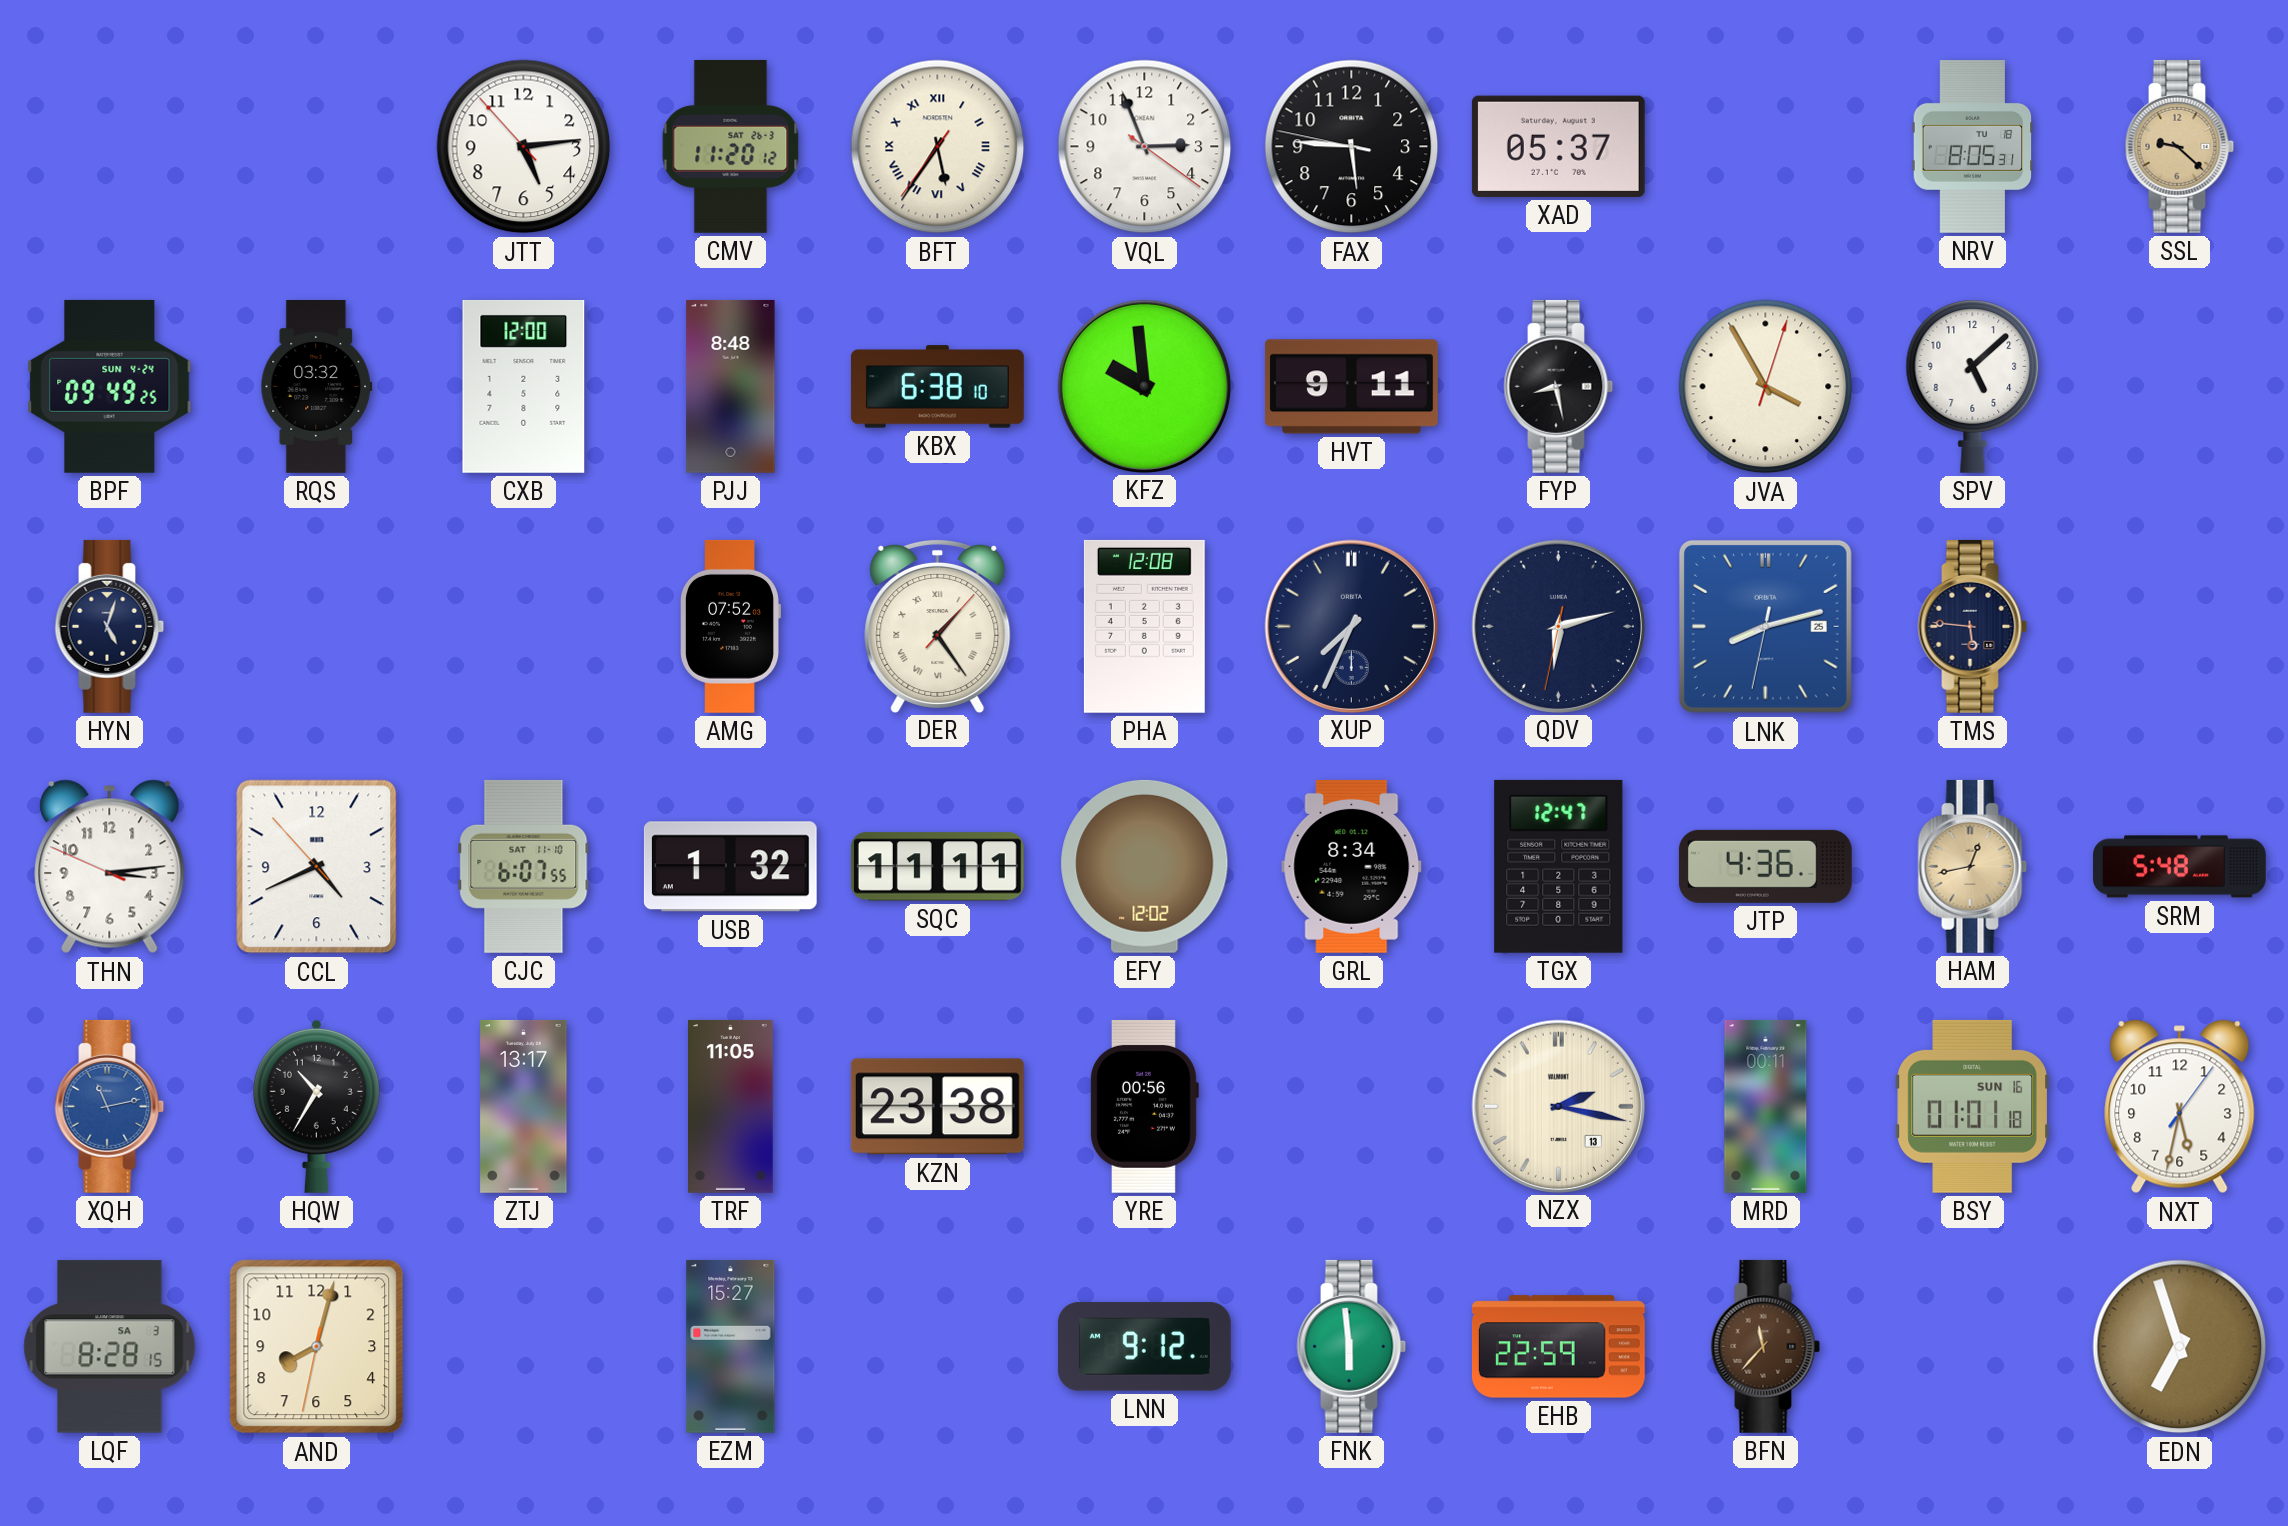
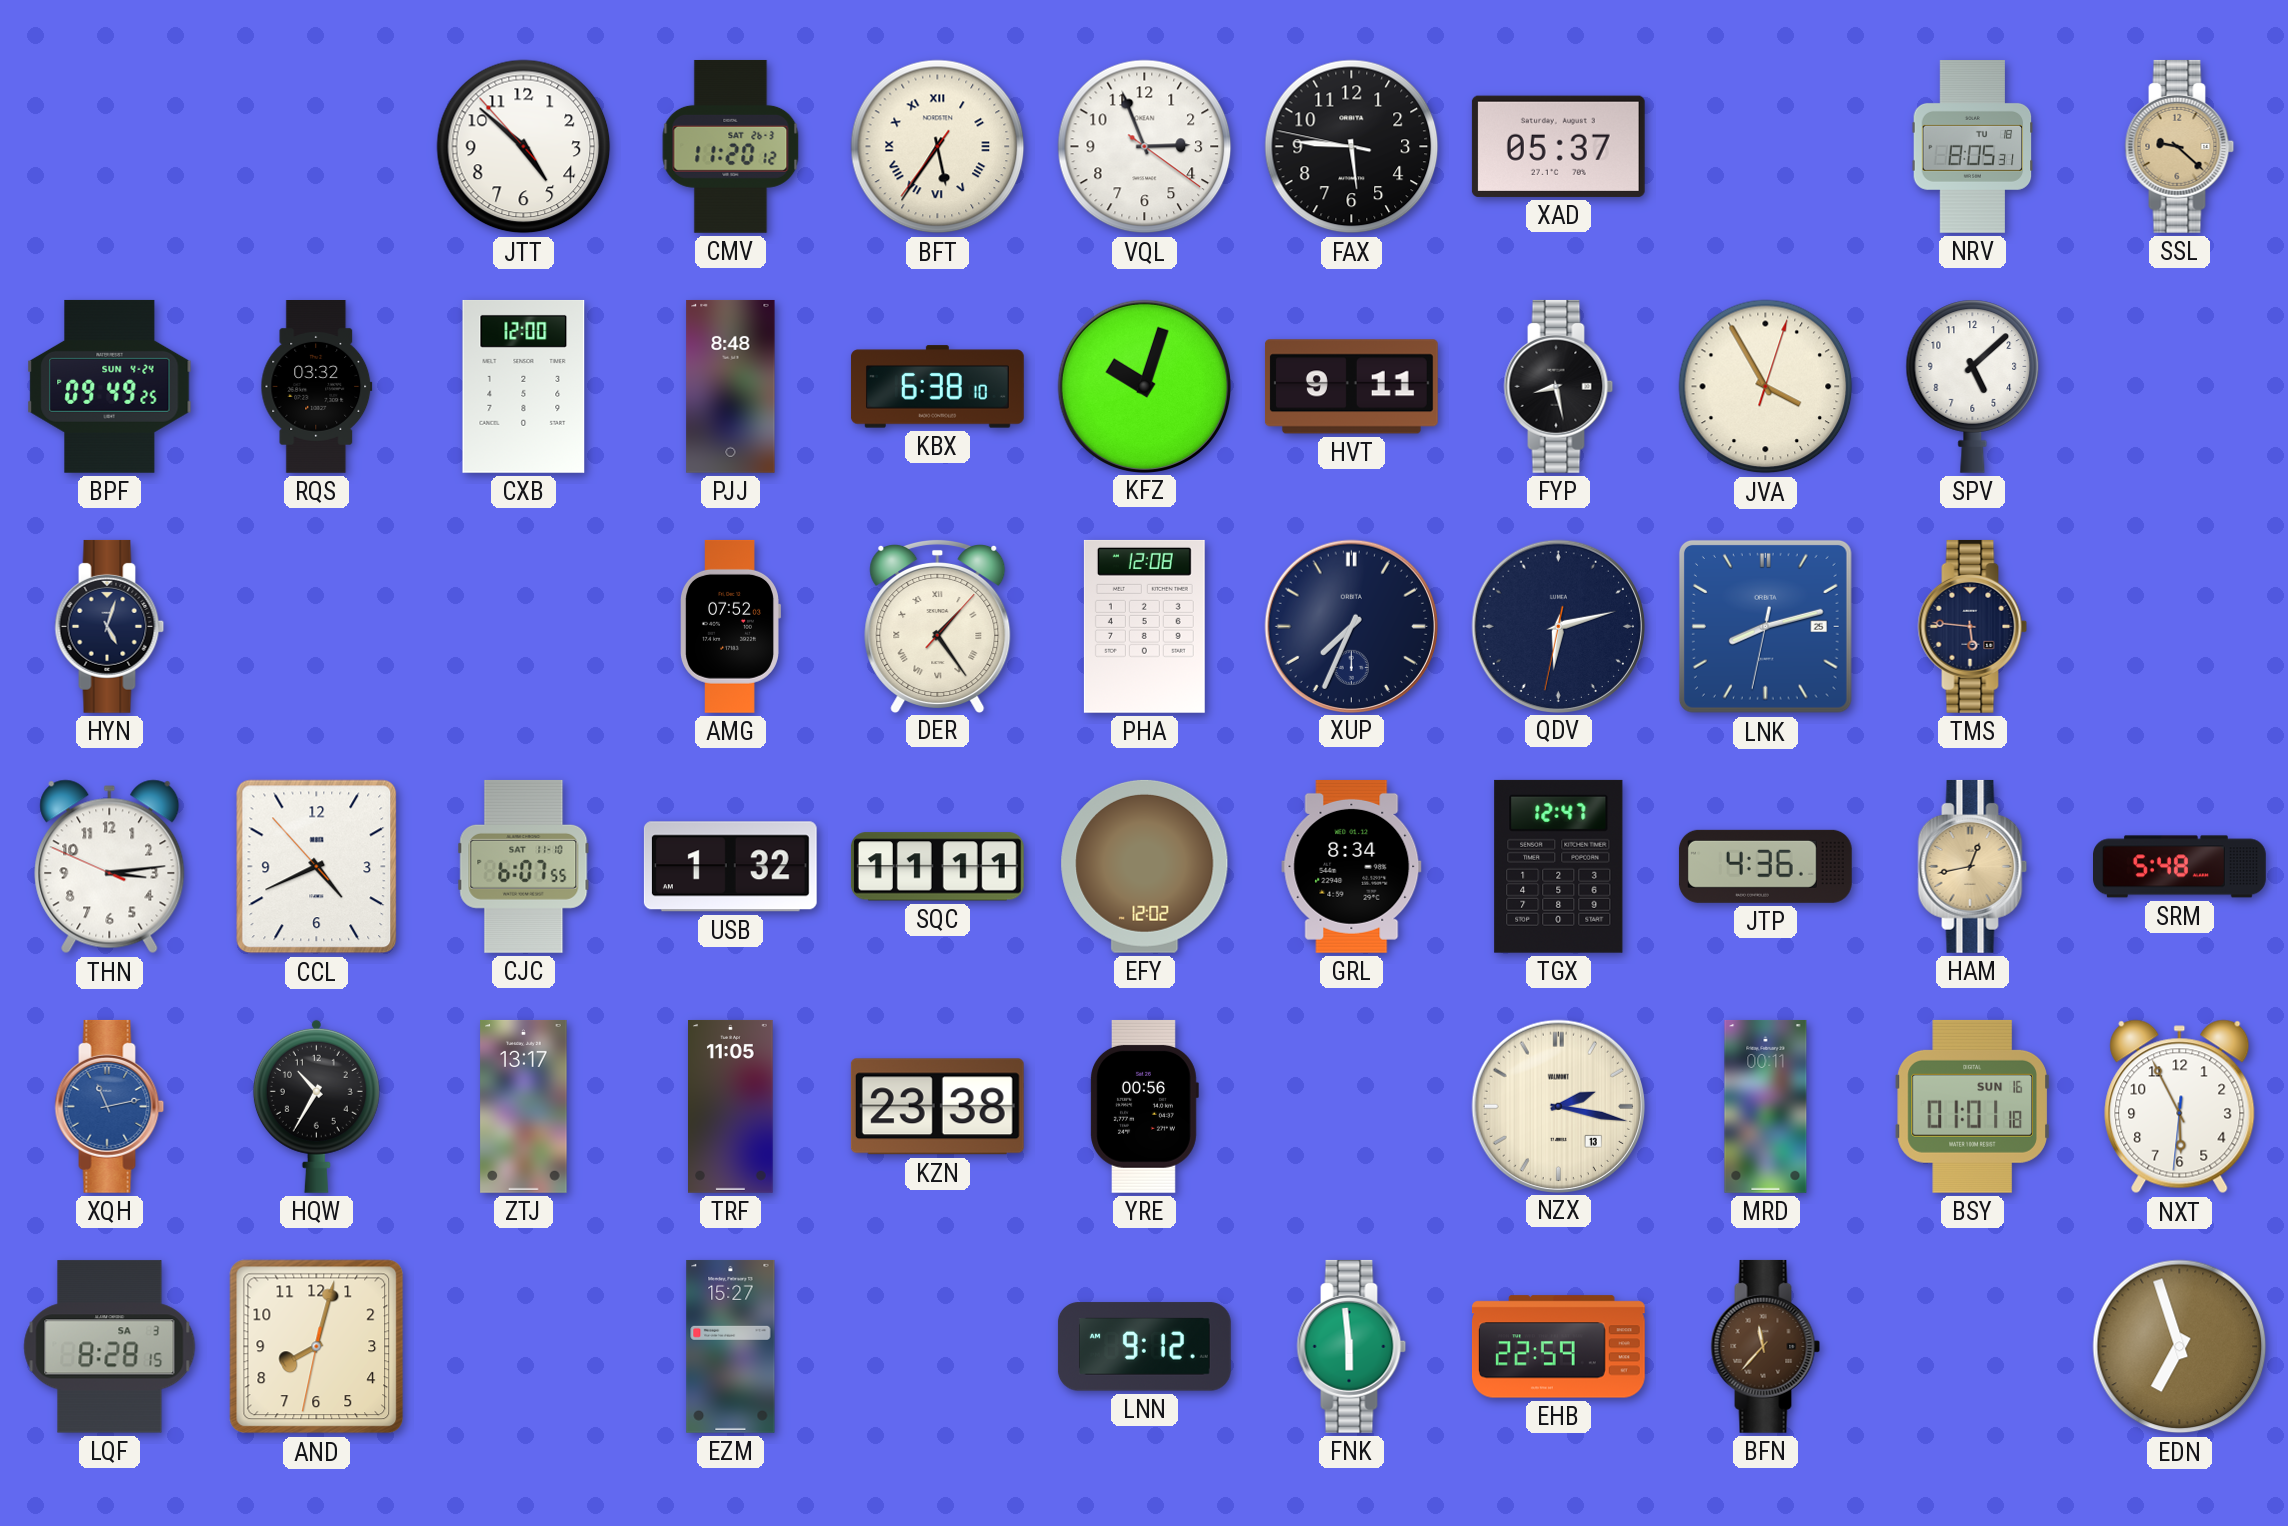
JTT: 5:13 -> 4:51 (524, 147)
KFZ: 9:59 -> 10:03 (1144, 386)
NXT: 5:32 -> 5:55 (2180, 1107)
